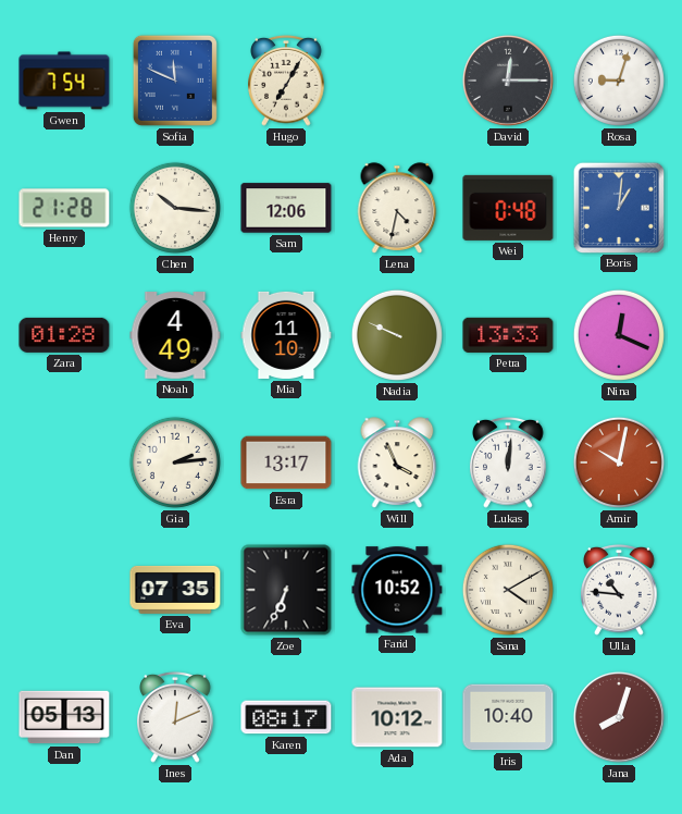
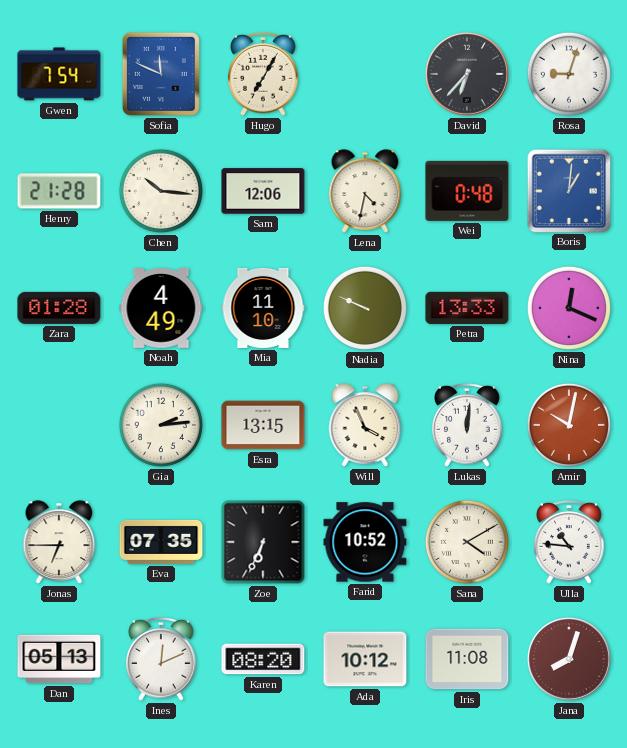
David: 12:15 -> 6:37 (467, 74)
Esra: 13:17 -> 13:15 (263, 425)
Jonas: none -> 6:45 (59, 542)
Karen: 08:17 -> 08:20 (263, 659)
Iris: 10:40 -> 11:08 (467, 659)
